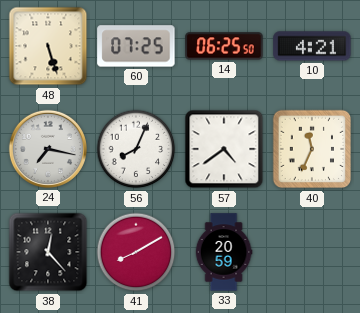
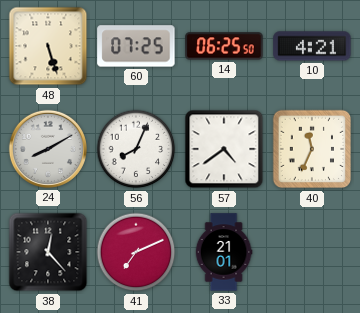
24: 7:17 -> 8:10 (48, 149)
41: 8:10 -> 7:11 (136, 252)
33: 20:59 -> 21:01 (224, 252)
